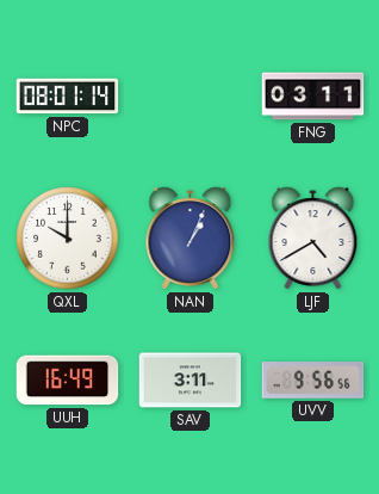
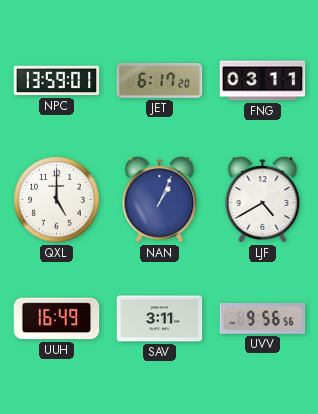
NPC: 08:01 -> 13:59 (57, 81)
JET: none -> 6:17 (160, 81)
QXL: 10:00 -> 5:00 (57, 200)
